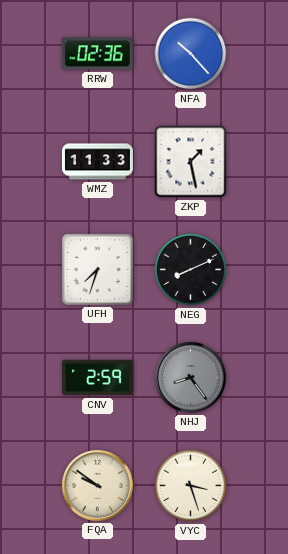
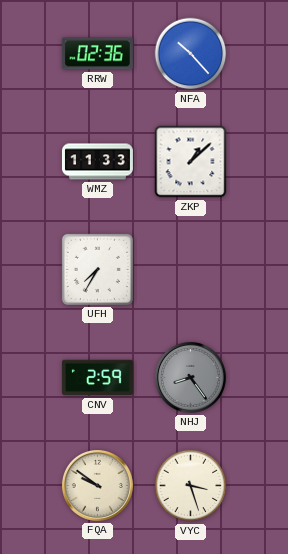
ZKP: 1:28 -> 1:08 (191, 162)
UFH: 7:33 -> 7:35 (97, 269)
NEG: 8:11 -> none (191, 270)
